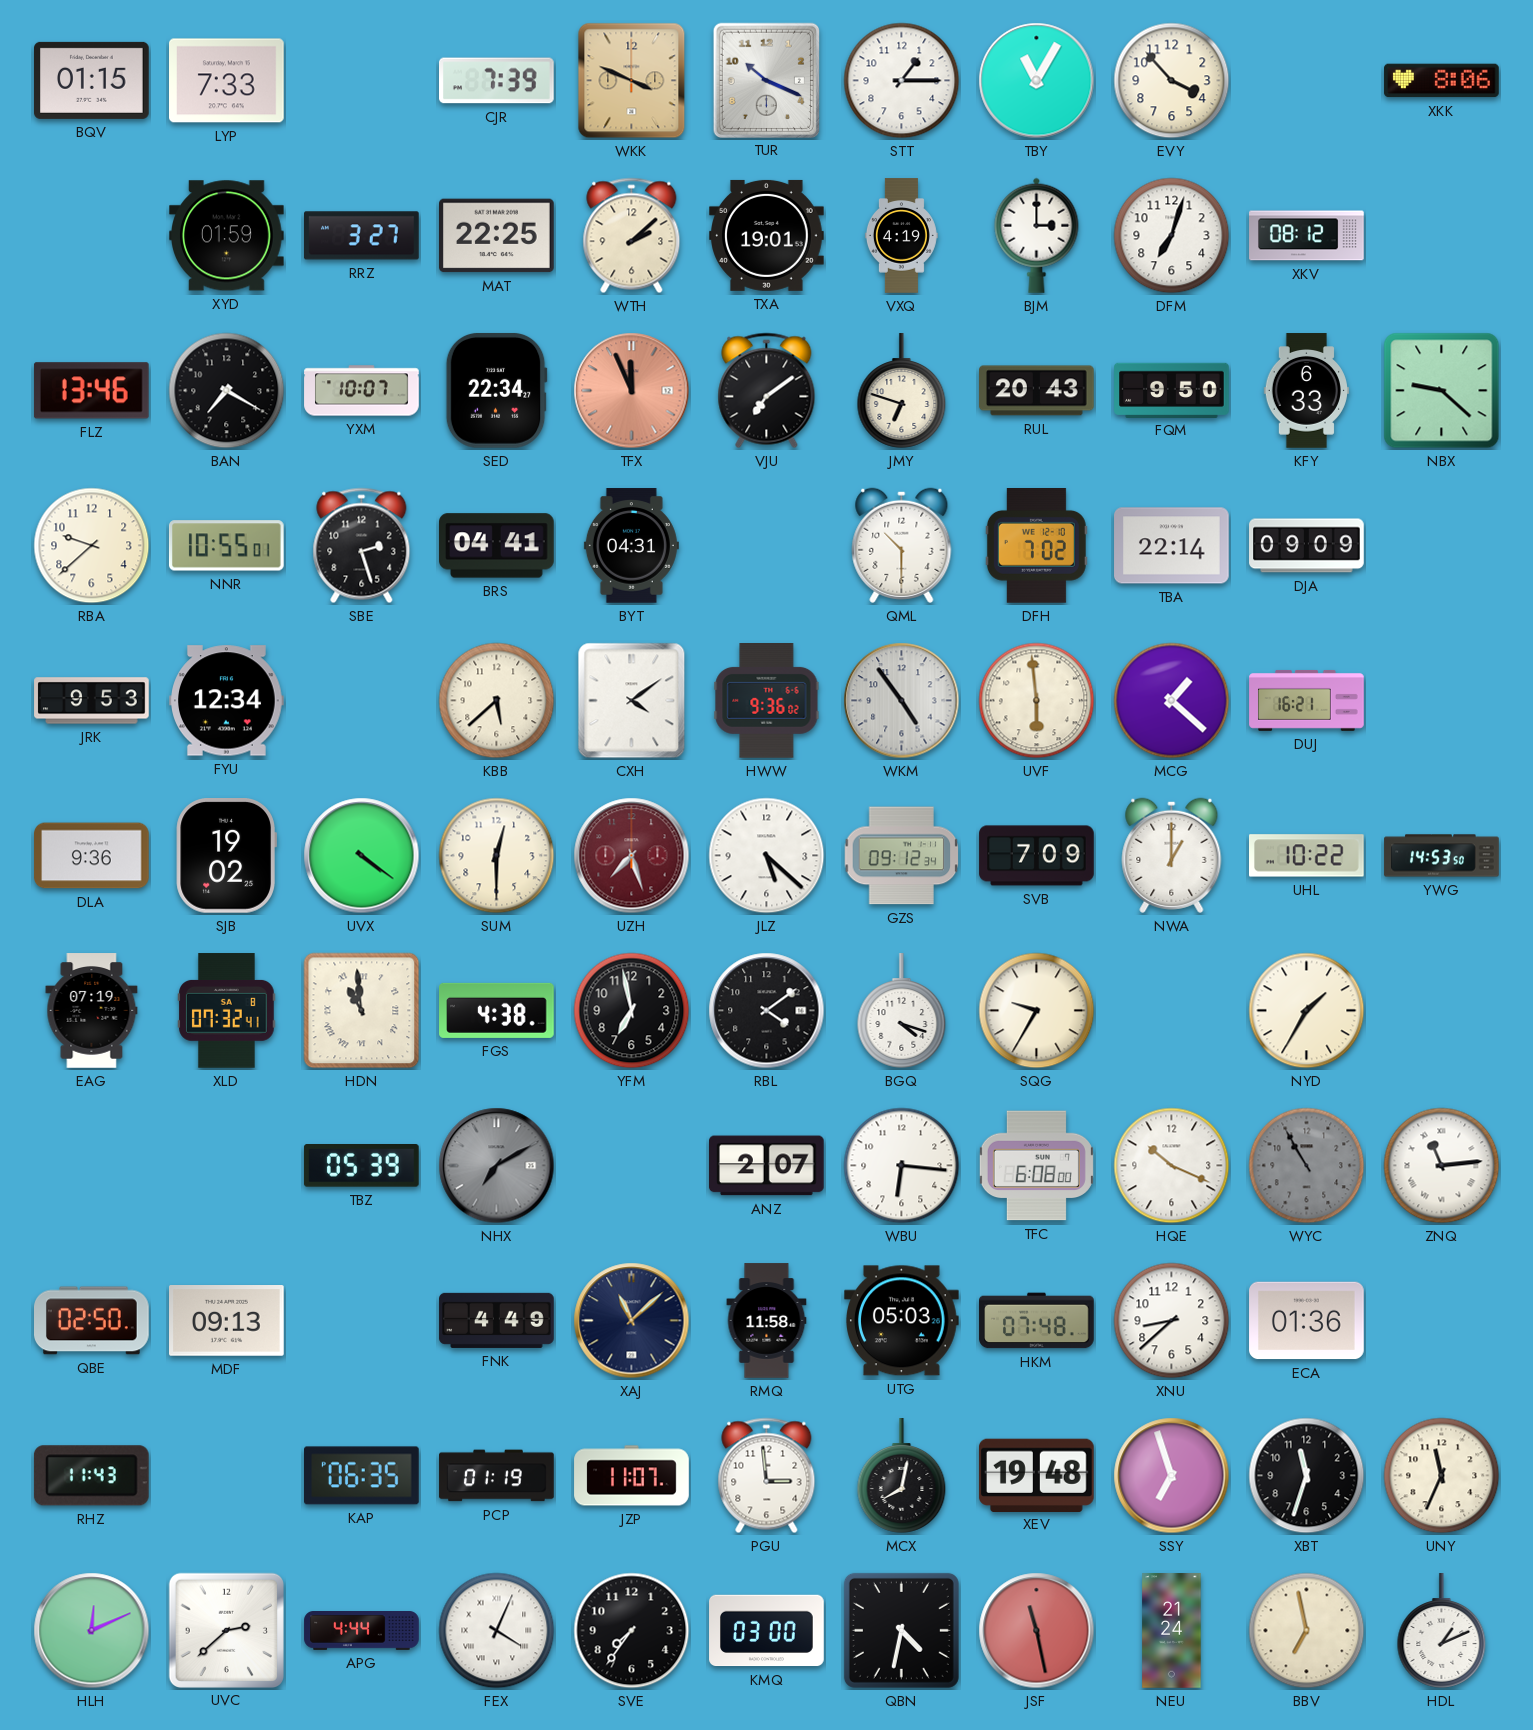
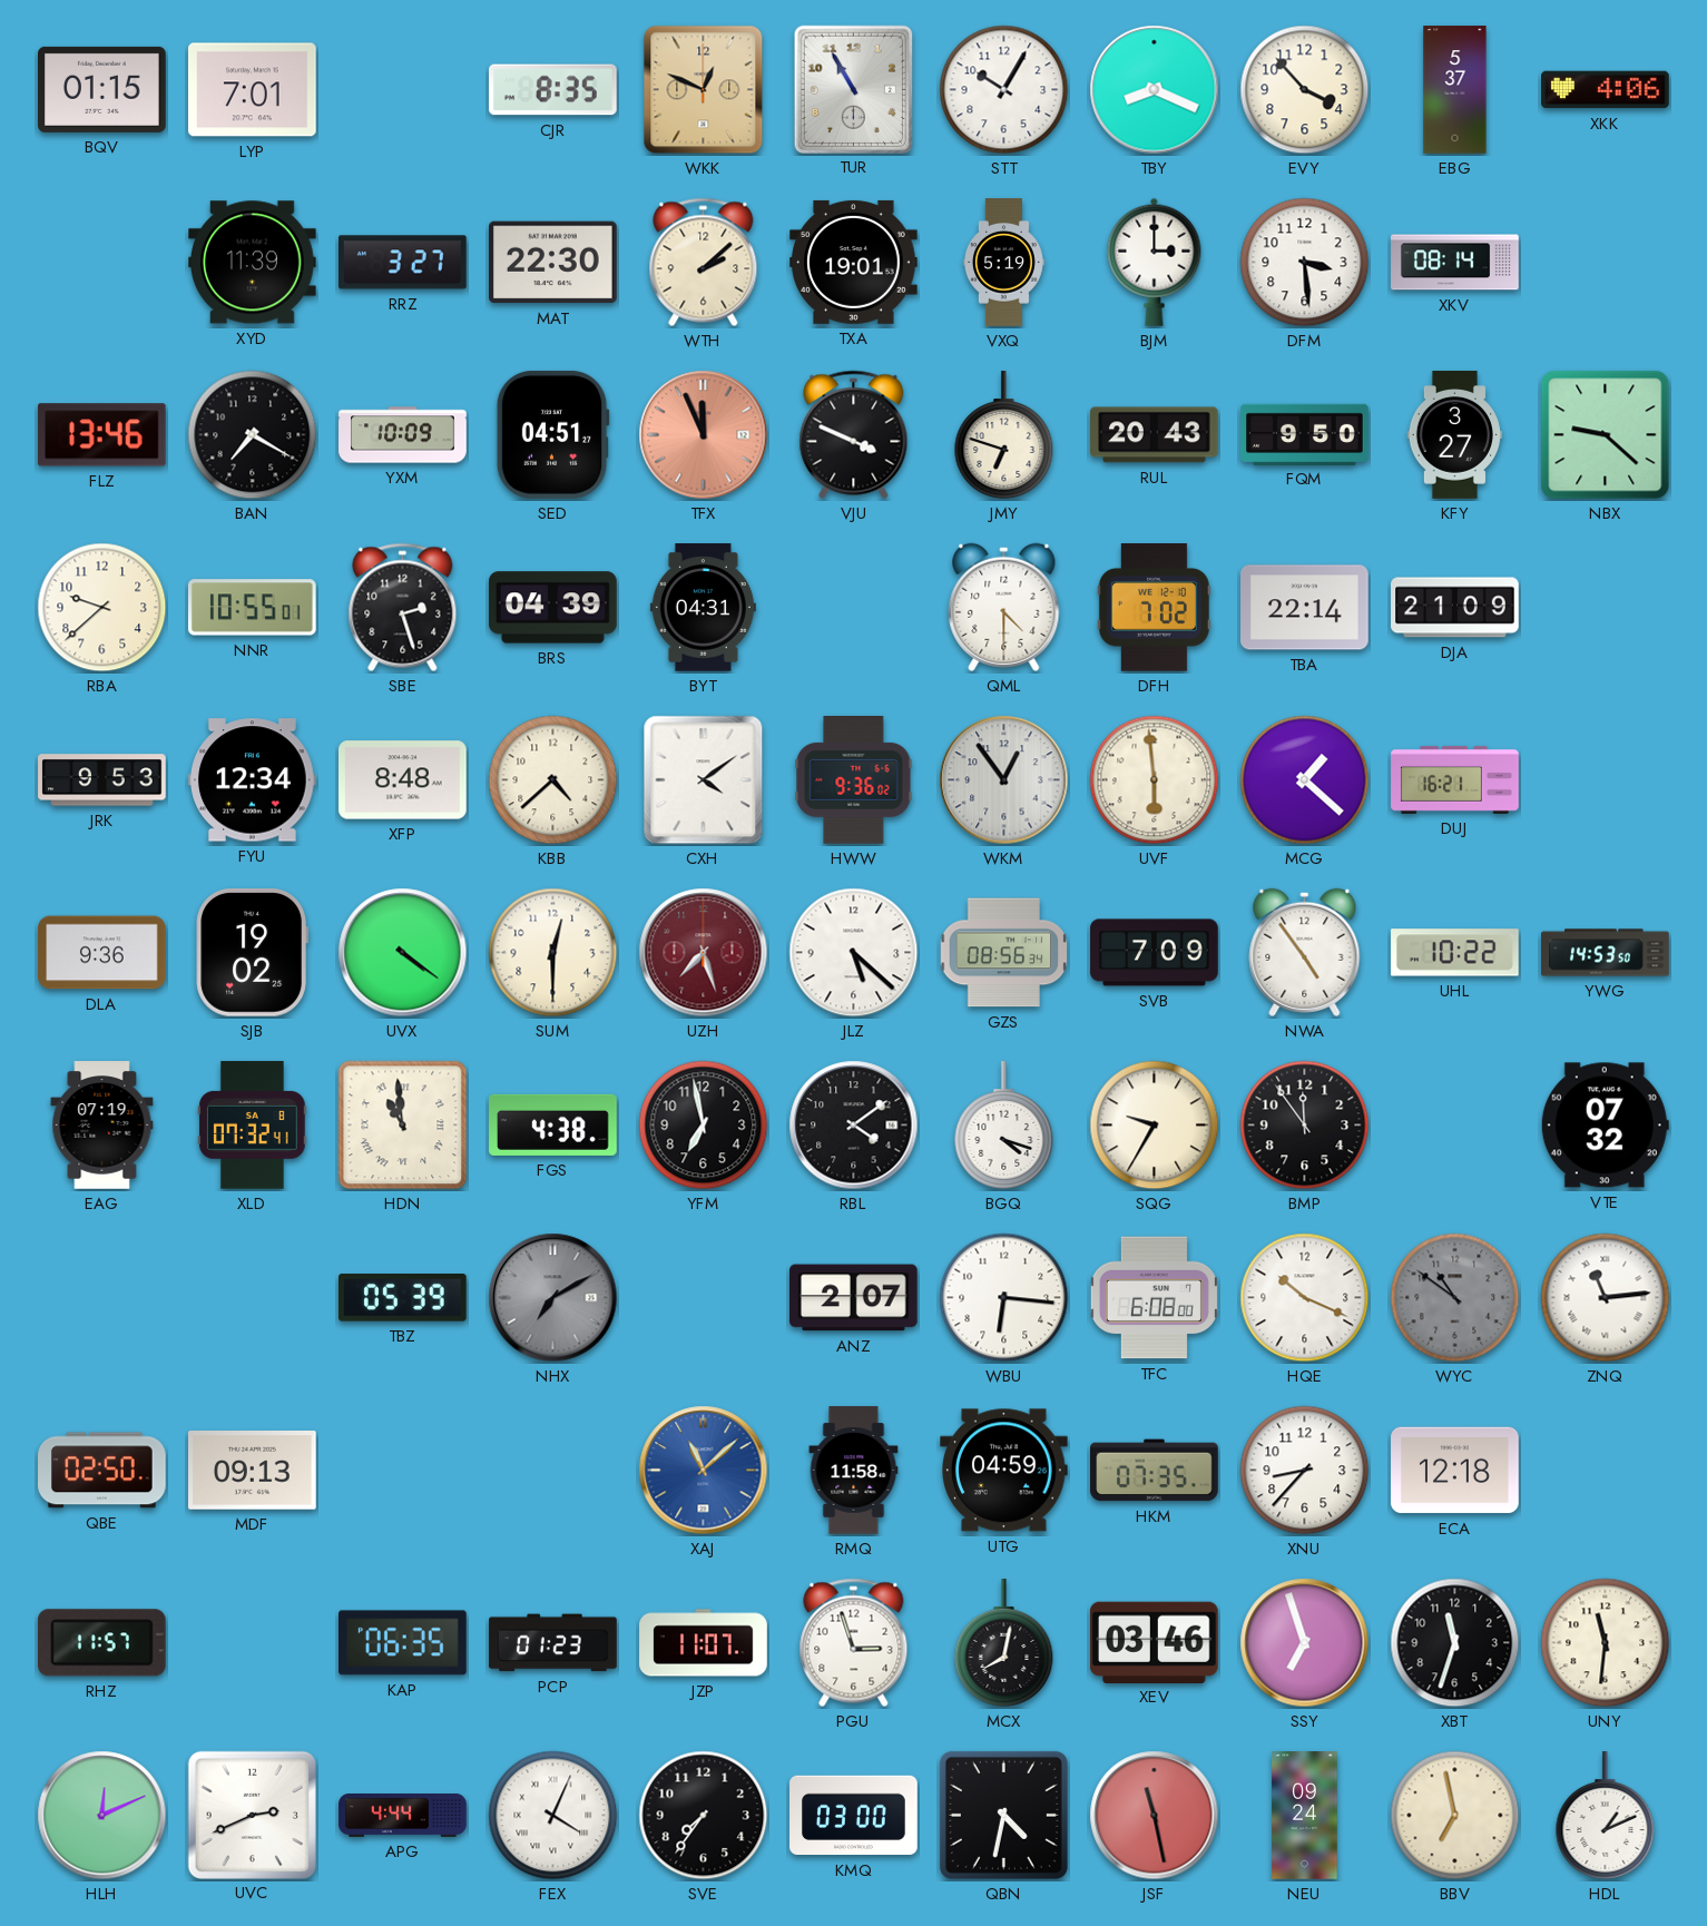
LYP: 7:33 -> 7:01 (253, 90)
CJR: 7:39 -> 8:35 (553, 90)
WKK: 3:49 -> 12:49 (704, 90)
TUR: 10:19 -> 10:55 (853, 89)
STT: 1:15 -> 10:05 (1004, 90)
TBY: 11:05 -> 8:19 (1155, 90)
EBG: none -> 5:37 (1455, 90)
XKK: 8:06 -> 4:06 (1606, 90)
XYD: 01:59 -> 11:39 (253, 263)
MAT: 22:25 -> 22:30 (553, 263)
VXQ: 4:19 -> 5:19 (1003, 263)
DFM: 7:03 -> 3:29 (1305, 263)
XKV: 08:12 -> 08:14 (1455, 263)
YXM: 10:07 -> 10:09 (403, 435)
SED: 22:34 -> 04:51 (552, 434)
VJU: 7:09 -> 3:49 (854, 435)
KFY: 6:33 -> 3:27 (1454, 435)
BRS: 04:41 -> 04:39 (553, 608)
QML: 10:30 -> 4:30 (1004, 607)
DJA: 09:09 -> 21:09 (1455, 608)
XFP: none -> 8:48 (403, 780)
KBB: 5:38 -> 4:38 (553, 780)
WKM: 4:54 -> 12:54 (1004, 780)
GZS: 09:12 -> 08:56 (1004, 953)
NWA: 1:00 -> 4:54 (1305, 952)
BMP: none -> 11:54 (1305, 1126)
NYD: 1:35 -> none (1307, 1011)
VTE: none -> 07:32 (1605, 1126)
WYC: 10:55 -> 10:51 (1455, 1298)
FNK: 4:49 -> none (497, 1320)
XAJ dial: navy -> blue (704, 1471)
UTG: 05:03 -> 04:59 (1004, 1471)
HKM: 07:48 -> 07:35 (1155, 1471)
XNU: 8:38 -> 8:37 (1305, 1471)
ECA: 01:36 -> 12:18 (1455, 1471)
RHZ: 11:43 -> 11:57 (101, 1643)
PCP: 01:19 -> 01:23 (553, 1643)
PGU: 2:59 -> 2:57 (854, 1643)
XEV: 19:48 -> 03:46 (1155, 1642)
UNY: 11:34 -> 11:31 (1606, 1643)
UVC: 2:38 -> 2:41 (252, 1815)
NEU: 21:24 -> 09:24 (1305, 1816)
